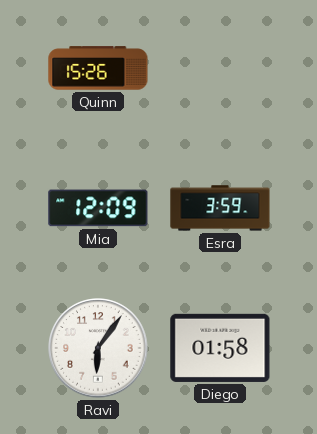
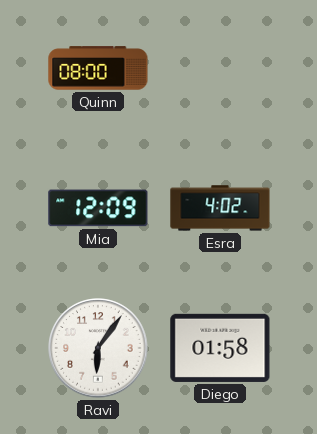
Quinn: 15:26 -> 08:00 (98, 68)
Esra: 3:59 -> 4:02 (220, 208)
